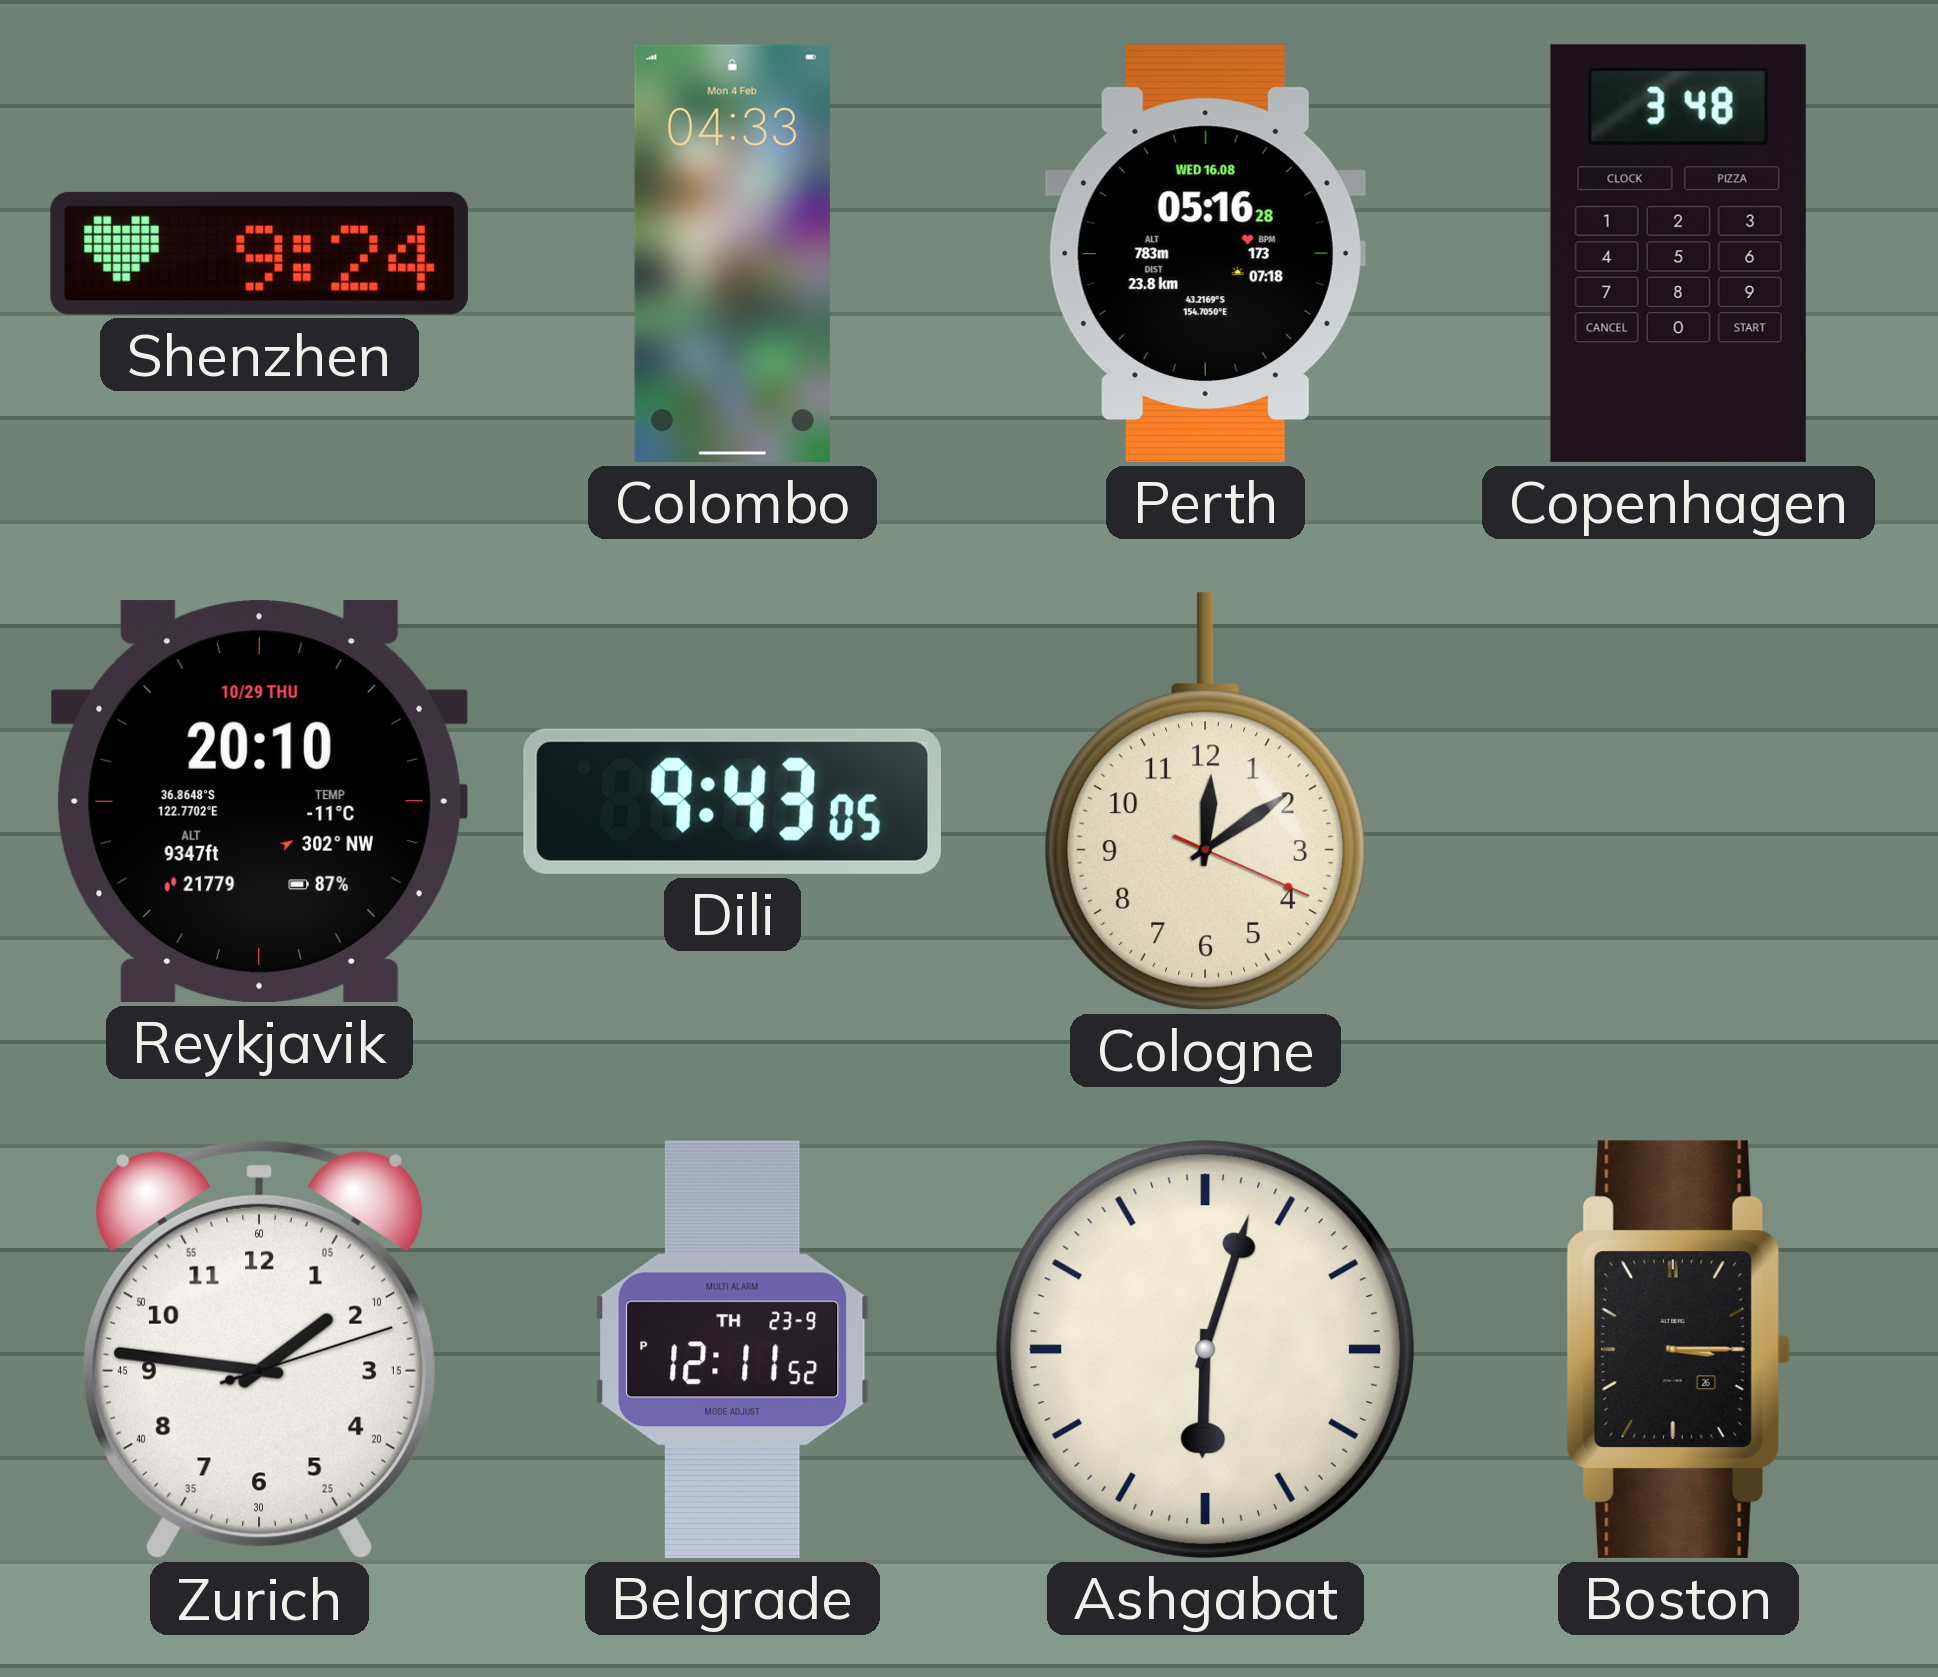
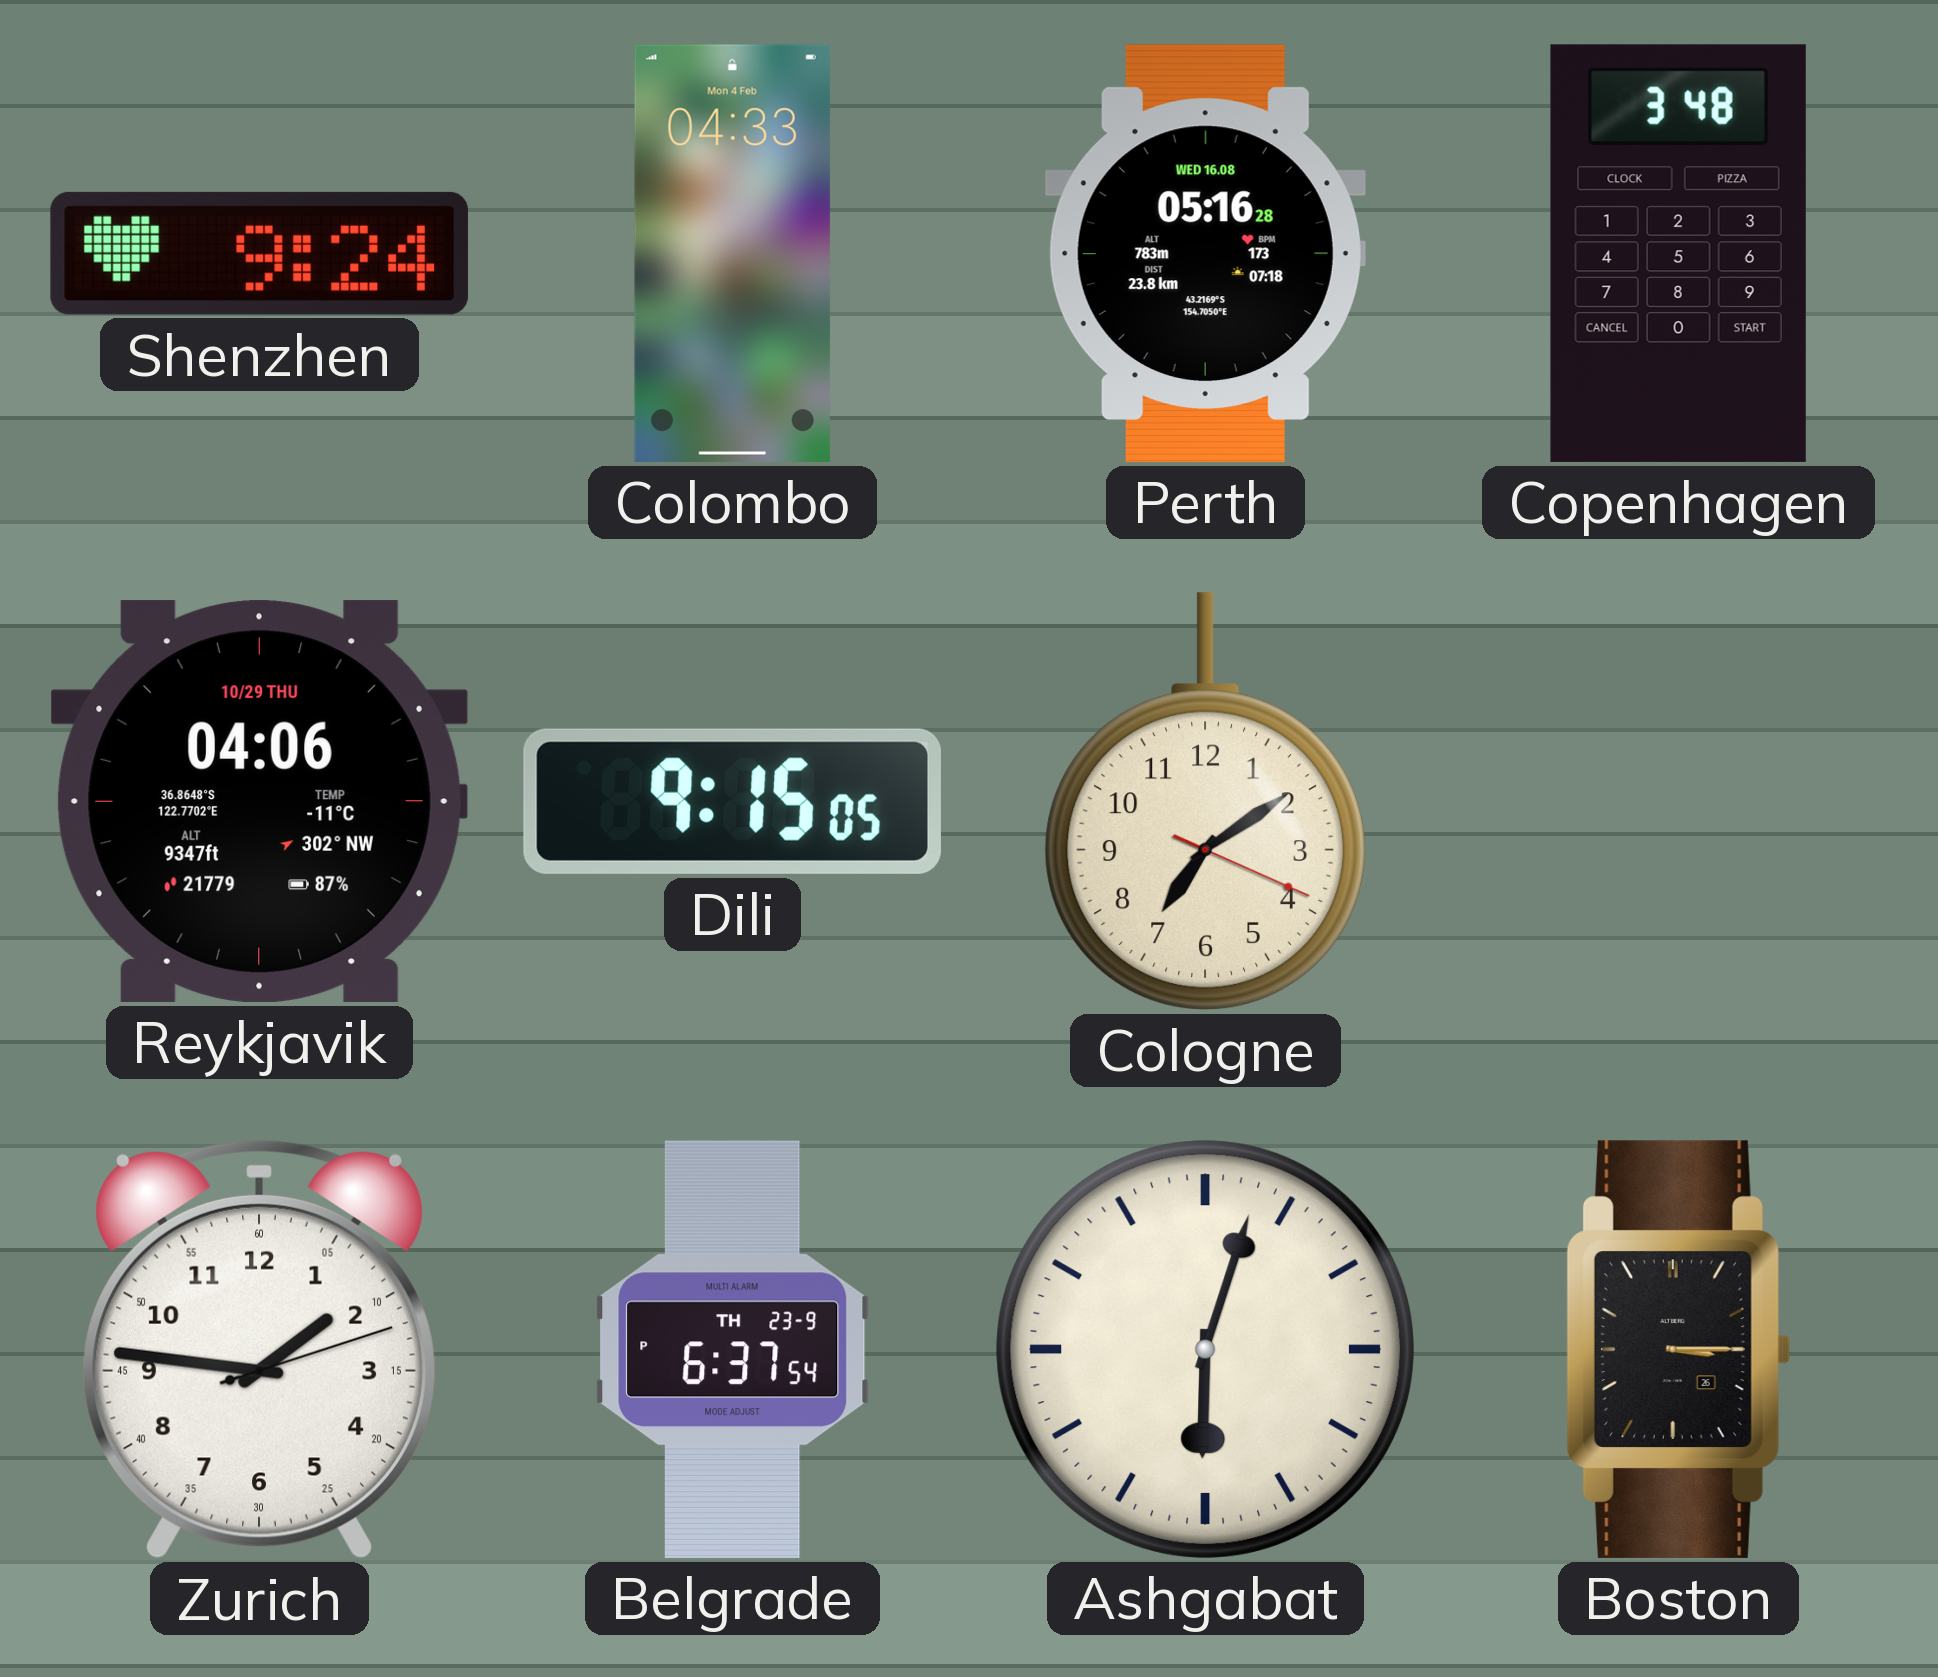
Reykjavik: 20:10 -> 04:06 (259, 801)
Dili: 9:43 -> 9:15 (732, 801)
Cologne: 12:09 -> 7:09 (1205, 801)
Belgrade: 12:11 -> 6:37 (733, 1349)
